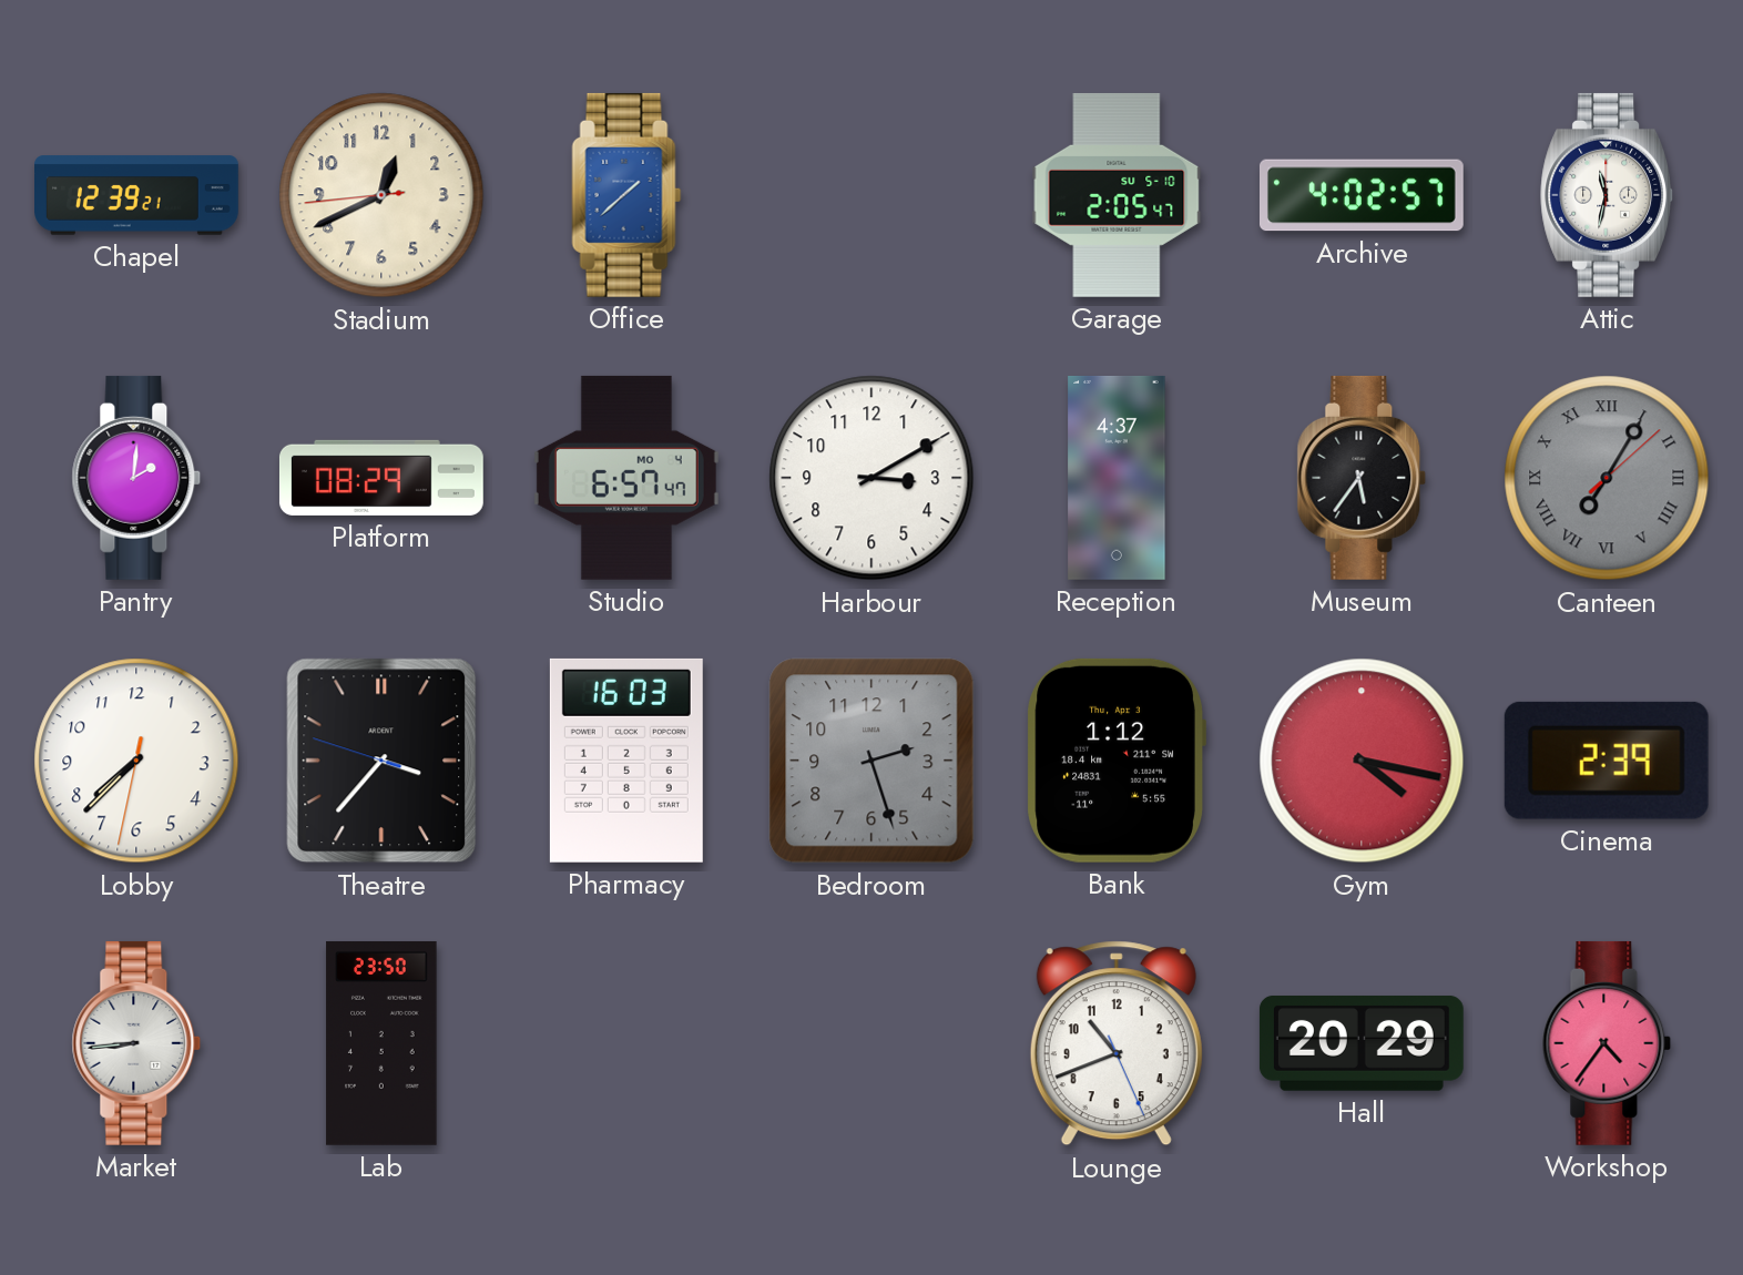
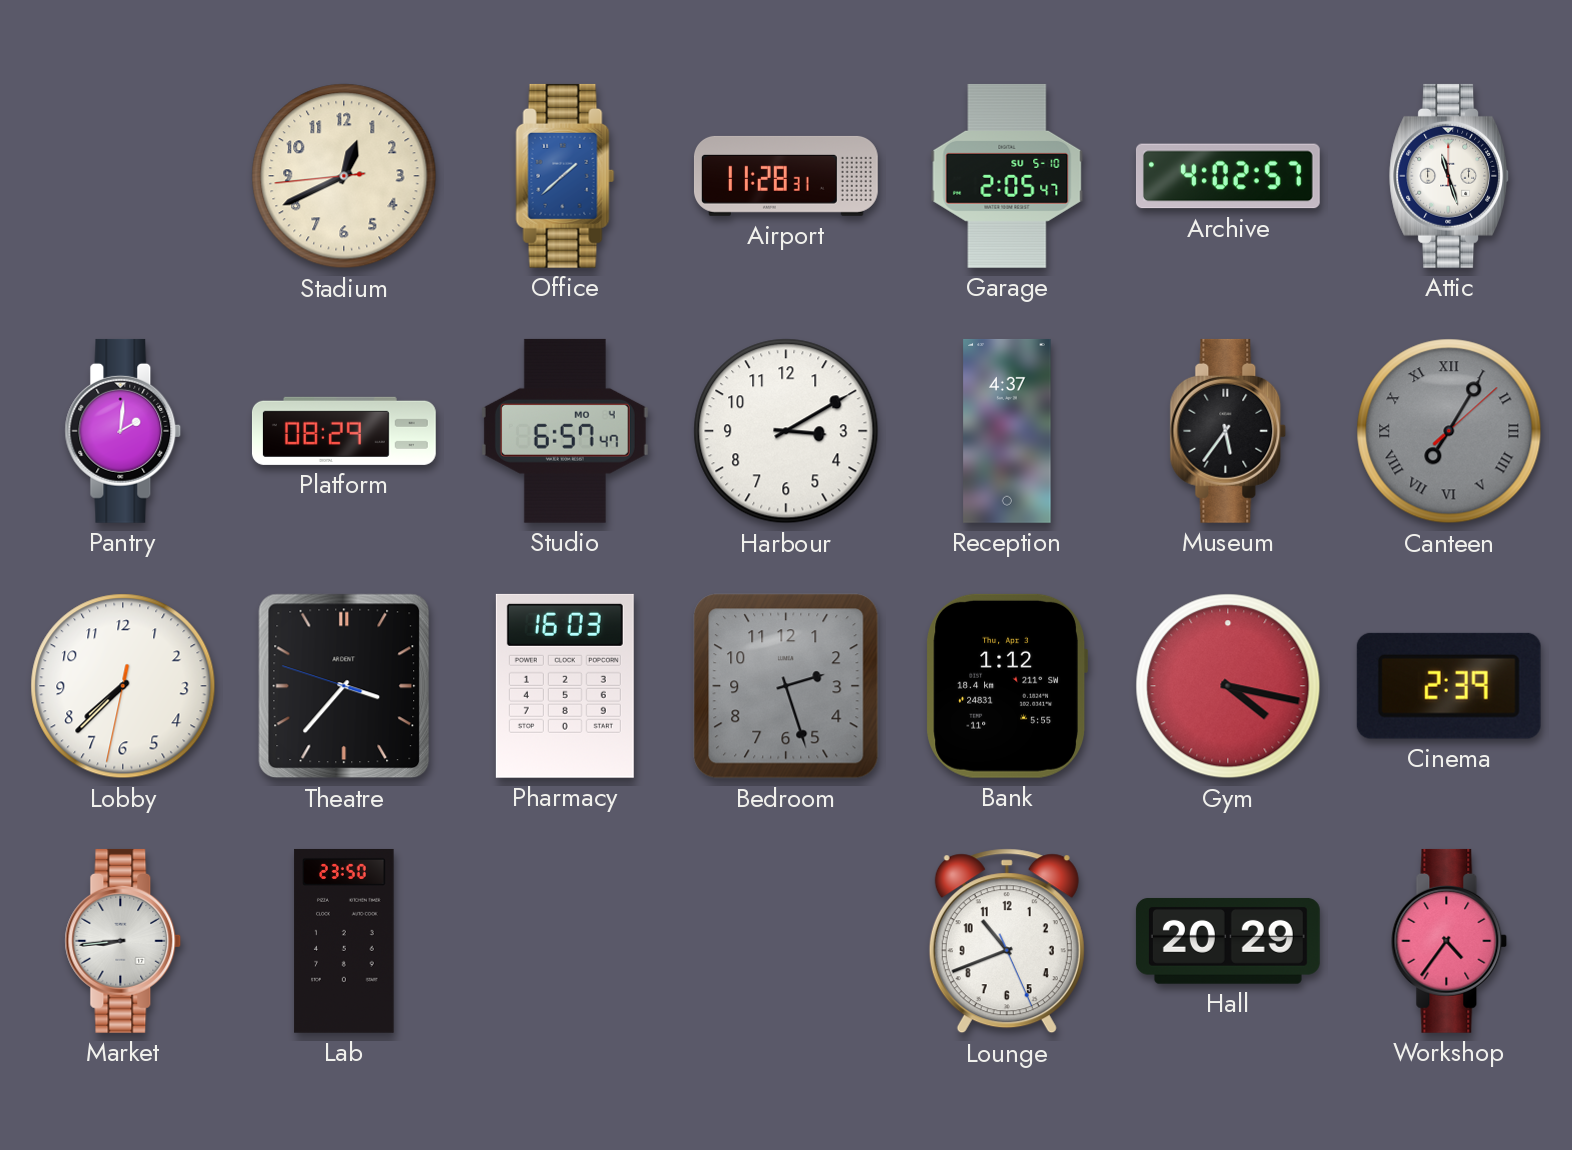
Chapel: 12:39 -> none (137, 195)
Airport: none -> 11:28 (786, 176)
Attic: 11:32 -> 11:27 (1450, 176)
